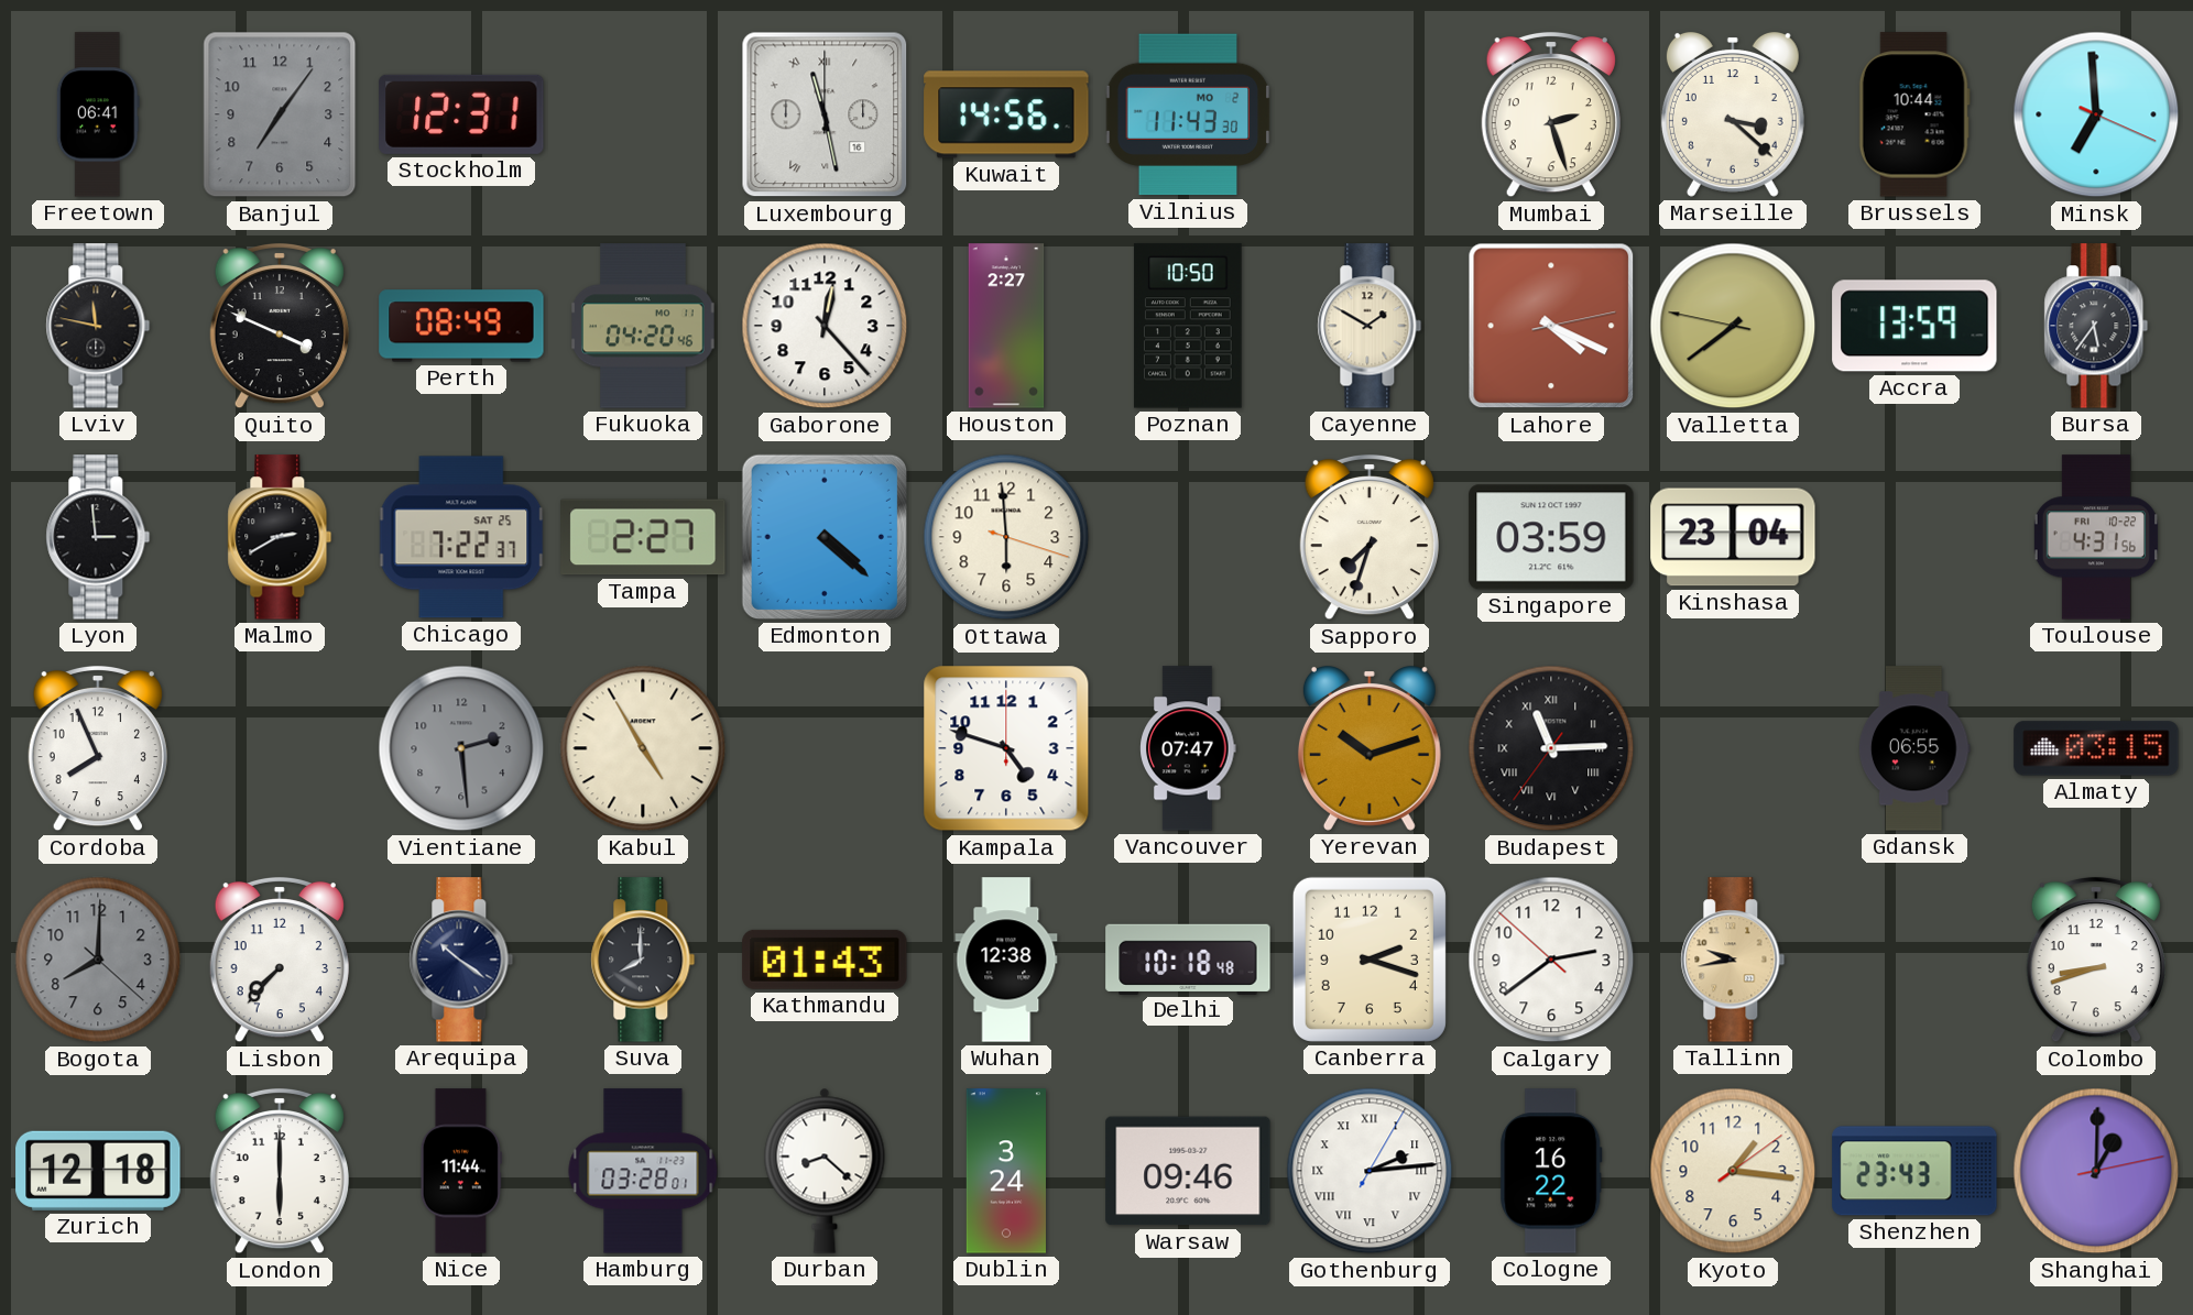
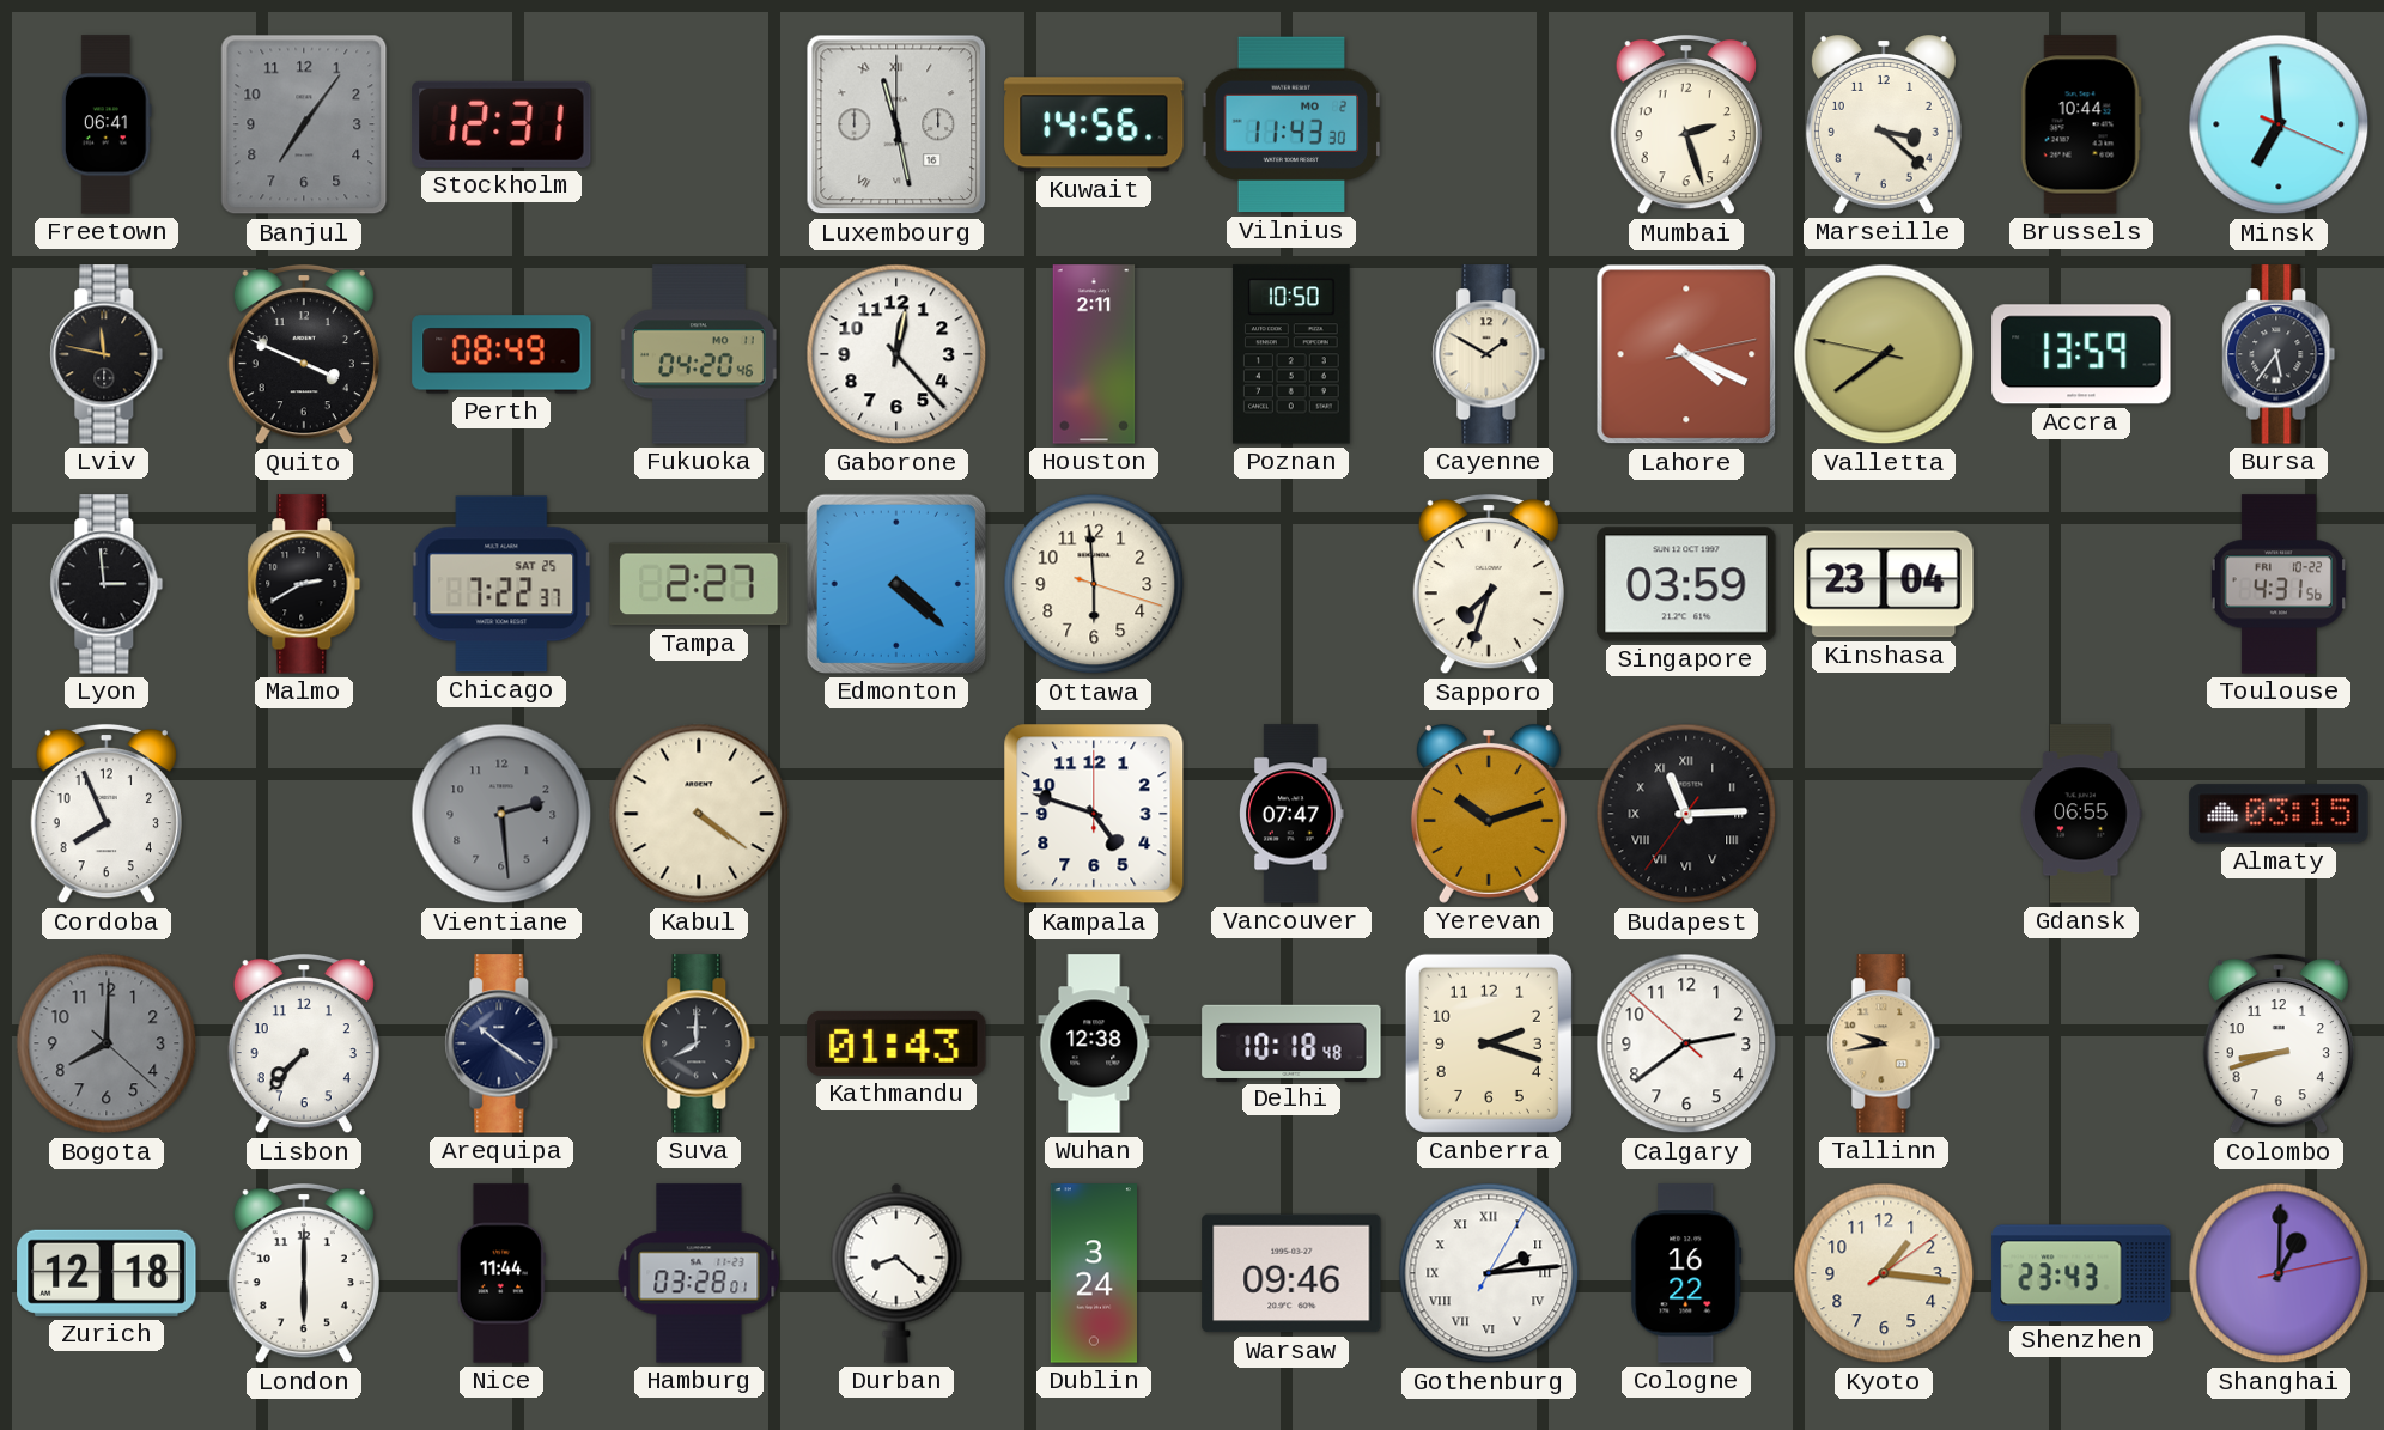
Houston: 2:27 -> 2:11 (1094, 354)
Kabul: 4:55 -> 4:21 (699, 814)
